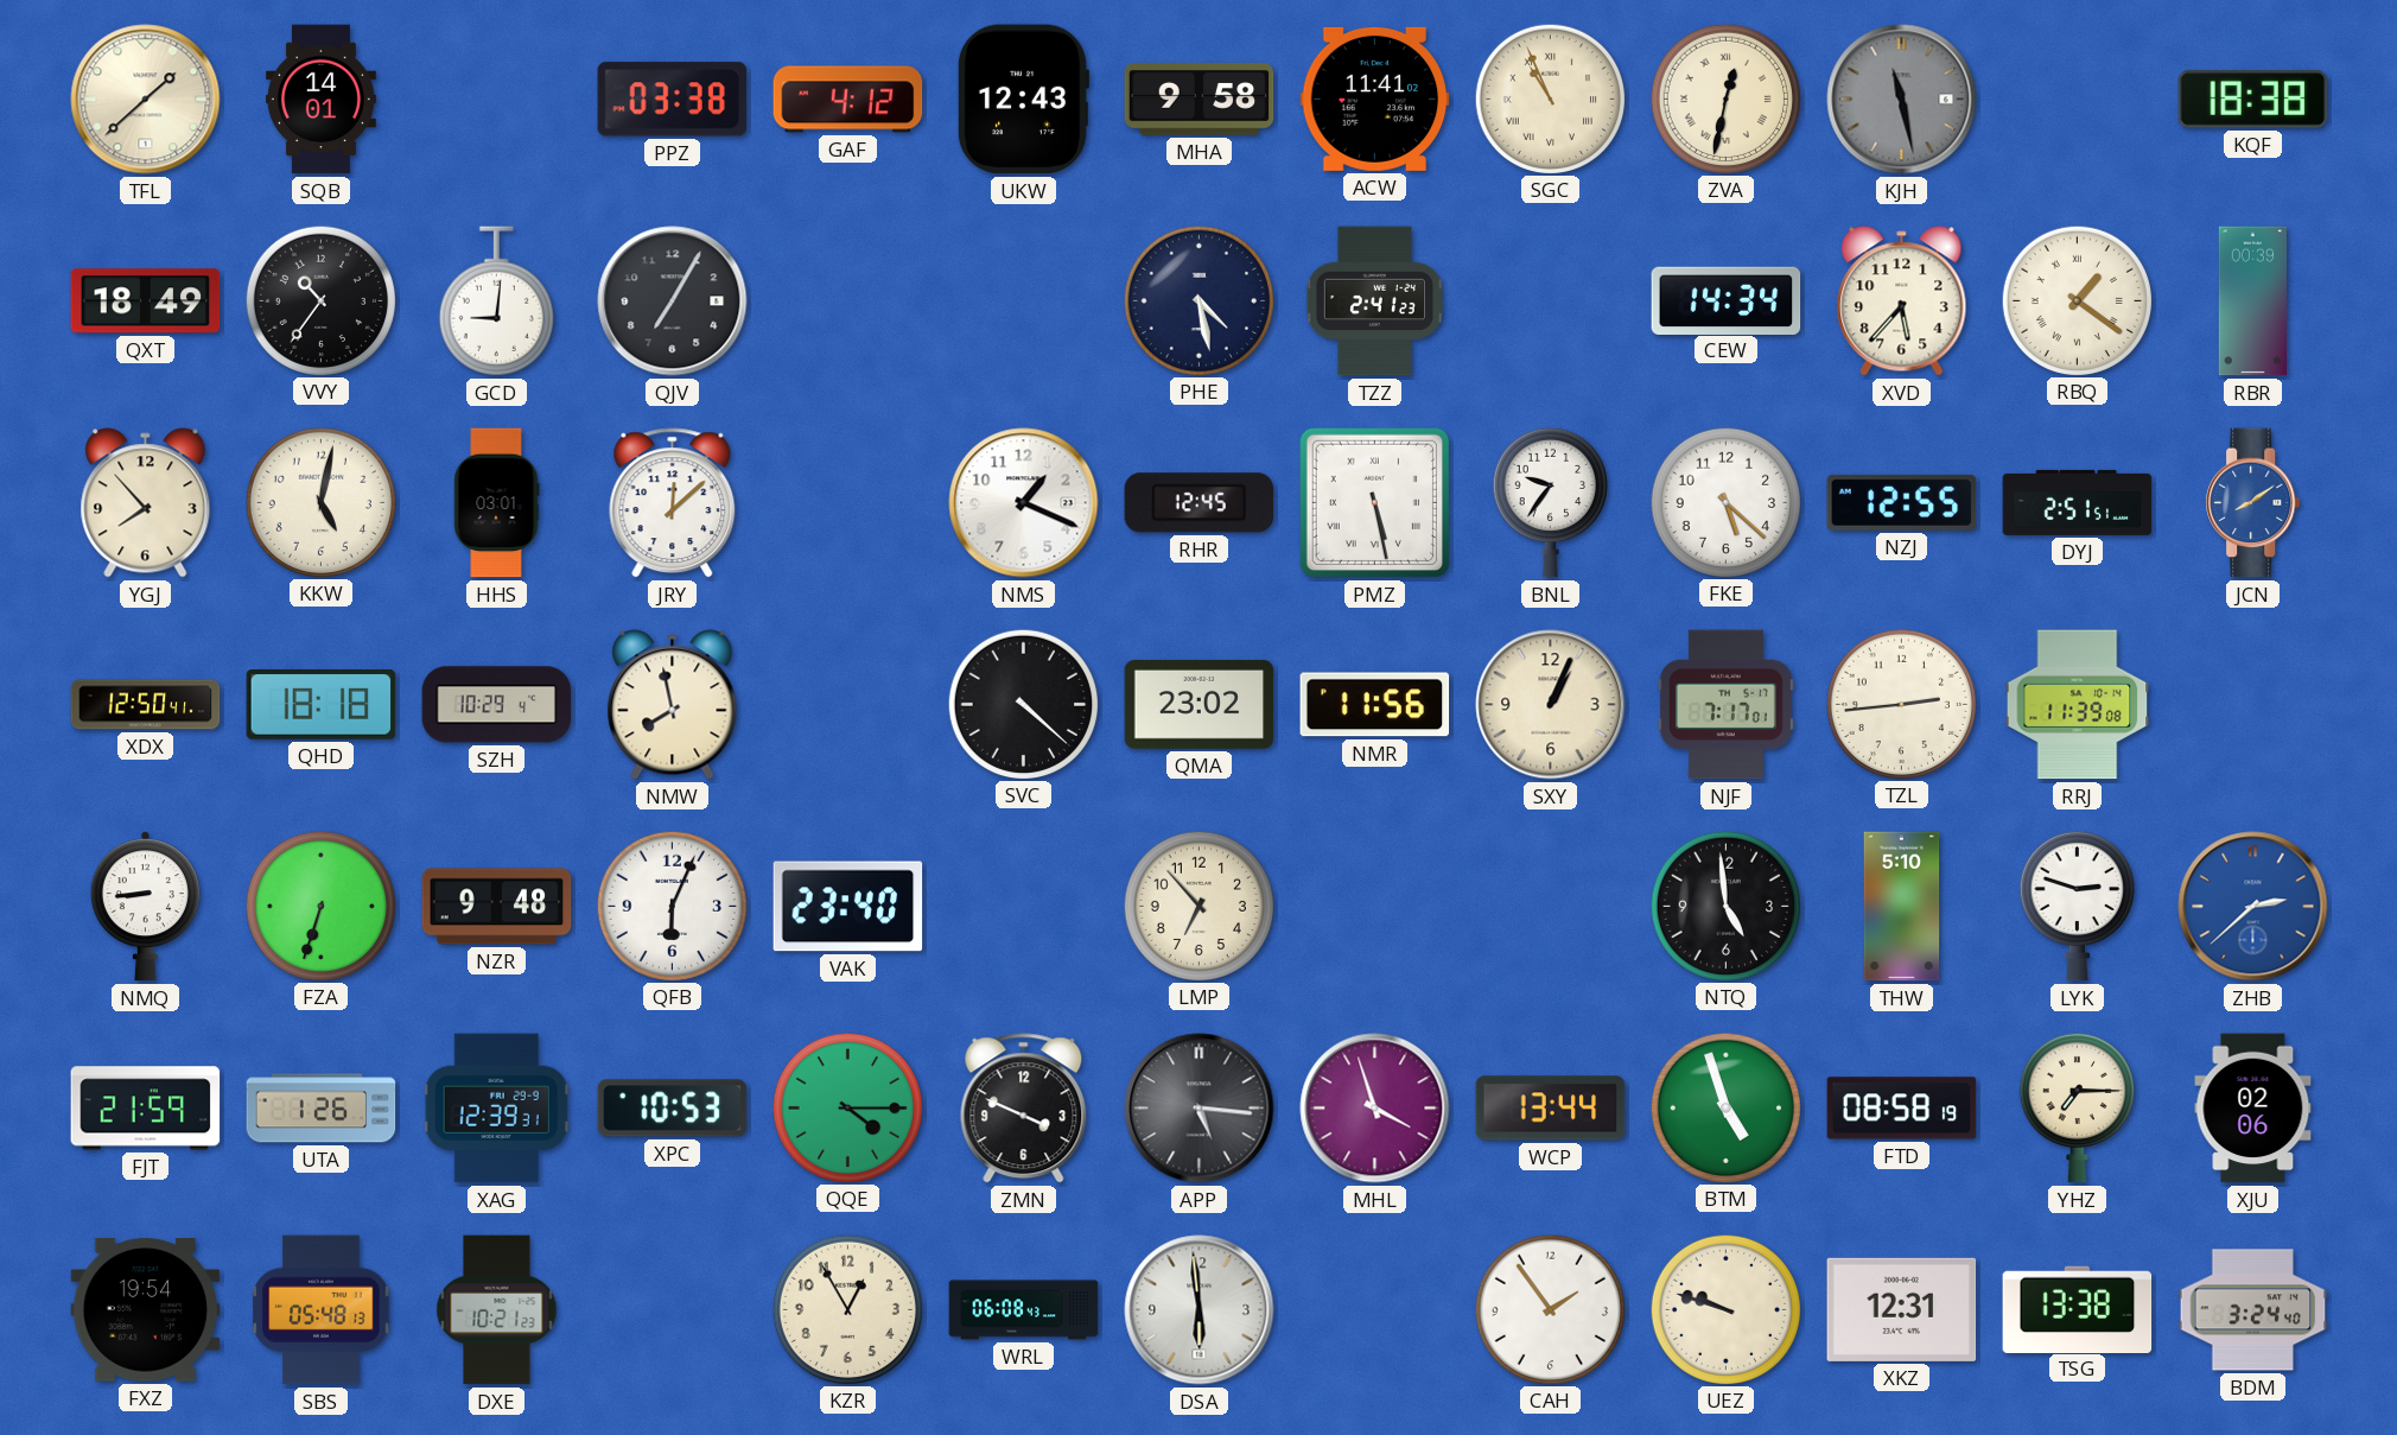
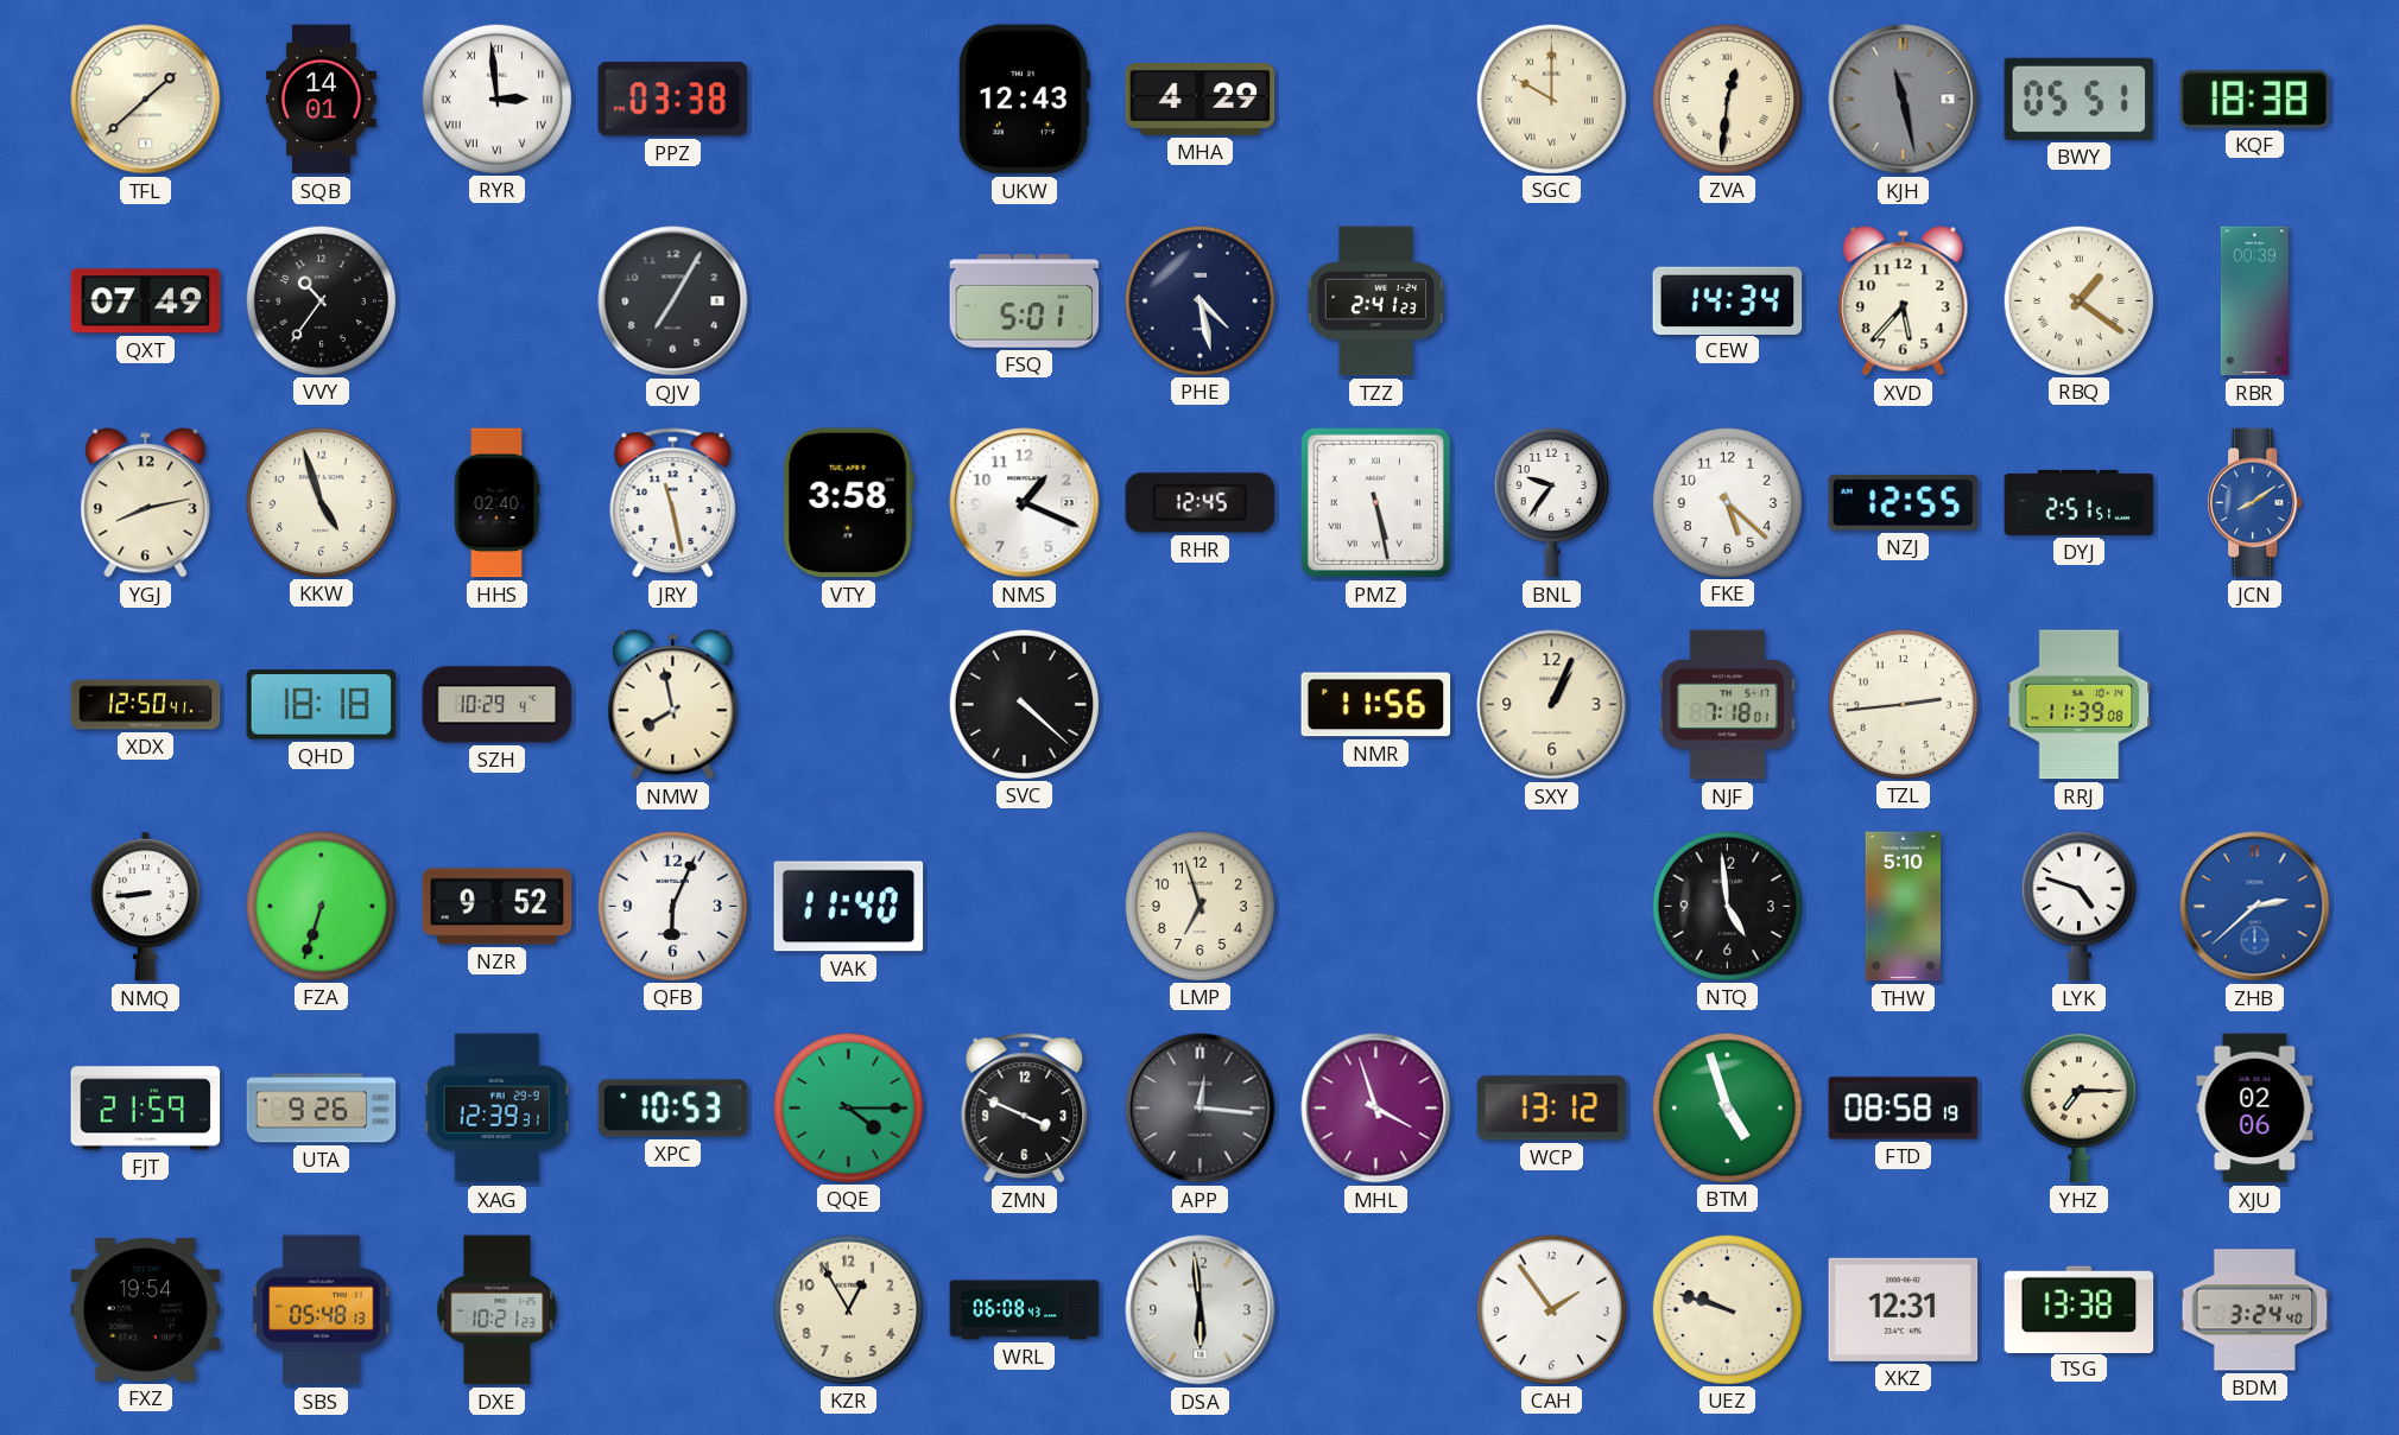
RYR: none -> 2:59 (496, 99)
GAF: 4:12 -> none (848, 100)
MHA: 9:58 -> 4:29 (1201, 100)
ACW: 11:41 -> none (1375, 99)
SGC: 10:56 -> 10:00 (1551, 99)
ZVA: 12:32 -> 12:31 (1727, 99)
BWY: none -> 05:51 (2080, 99)
QXT: 18:49 -> 07:49 (146, 301)
GCD: 9:01 -> none (496, 301)
FSQ: none -> 5:01 (1025, 301)
YGJ: 7:53 -> 8:13 (146, 503)
KKW: 5:02 -> 4:57 (321, 502)
HHS: 03:01 -> 02:40 (496, 503)
JRY: 12:08 -> 11:28 (673, 503)
VTY: none -> 3:58 (848, 503)
QMA: 23:02 -> none (1200, 704)
NJF: 7:17 -> 7:18 (1727, 705)
NZR: 9:48 -> 9:52 (498, 907)
VAK: 23:40 -> 11:40 (849, 907)
LMP: 6:53 -> 6:57 (1199, 906)
LYK: 2:48 -> 4:48 (2078, 906)
UTA: 1:26 -> 9:26 (322, 1109)
APP: 5:16 -> 12:16 (1201, 1109)
WCP: 13:44 -> 13:12 (1552, 1109)
